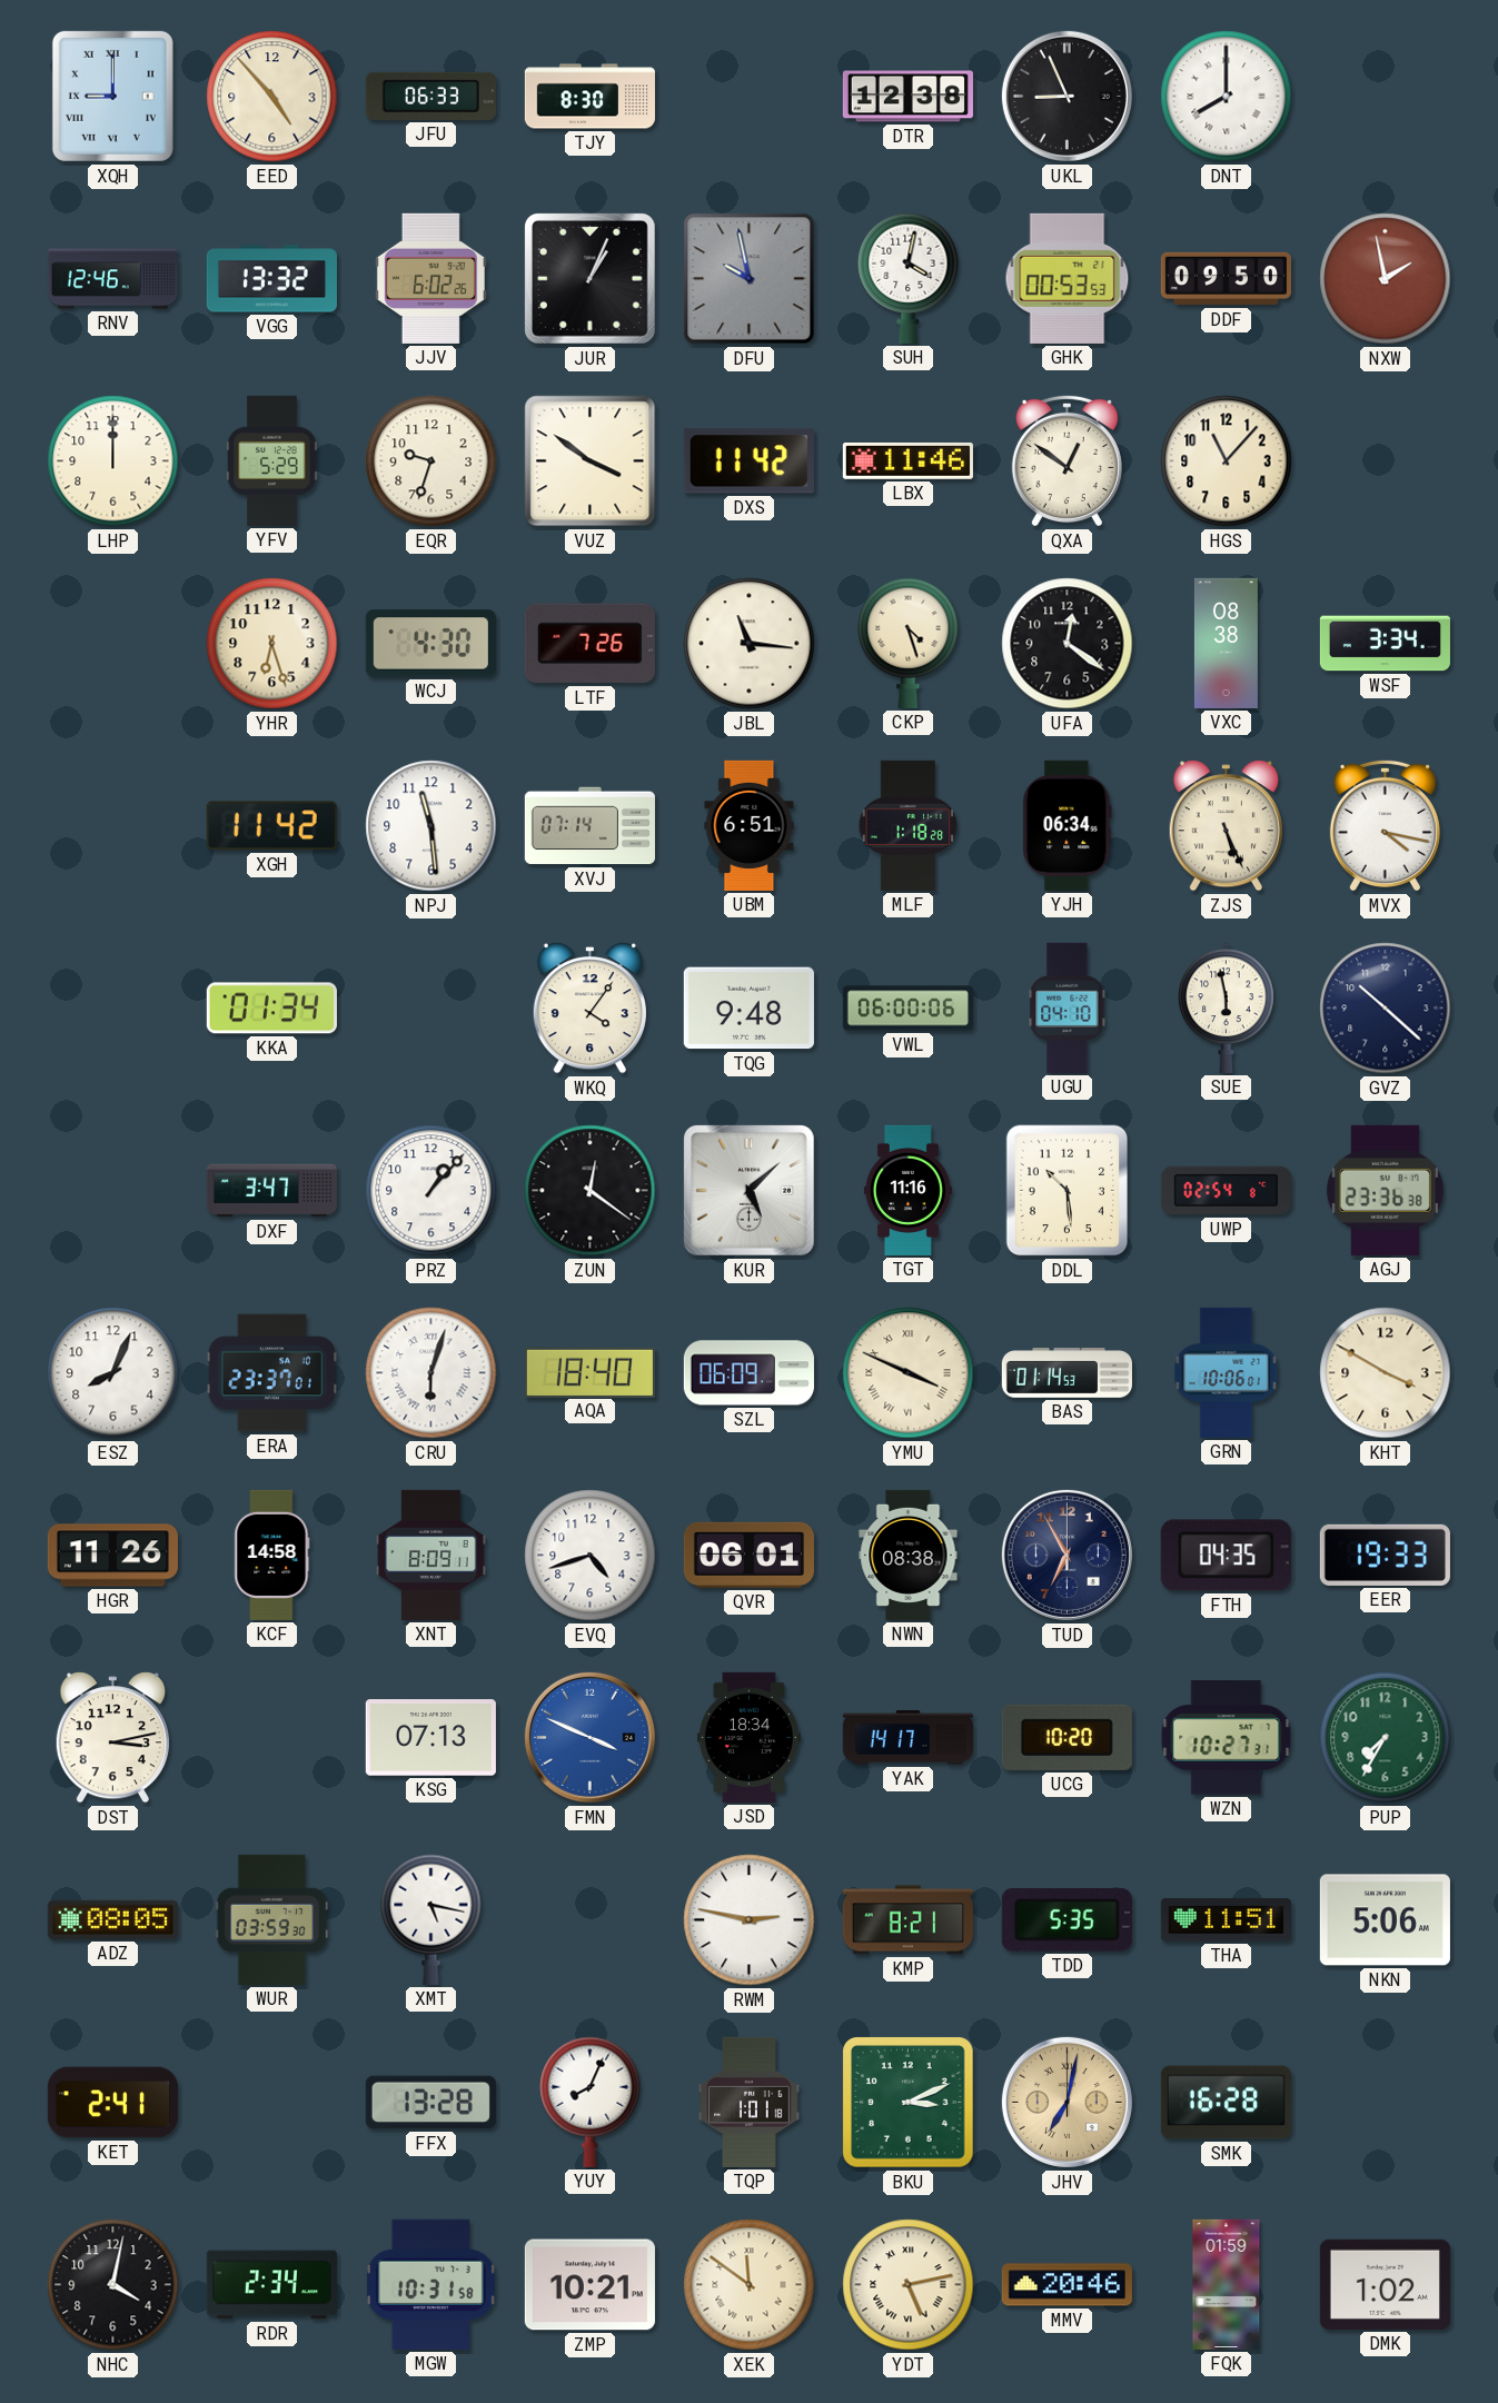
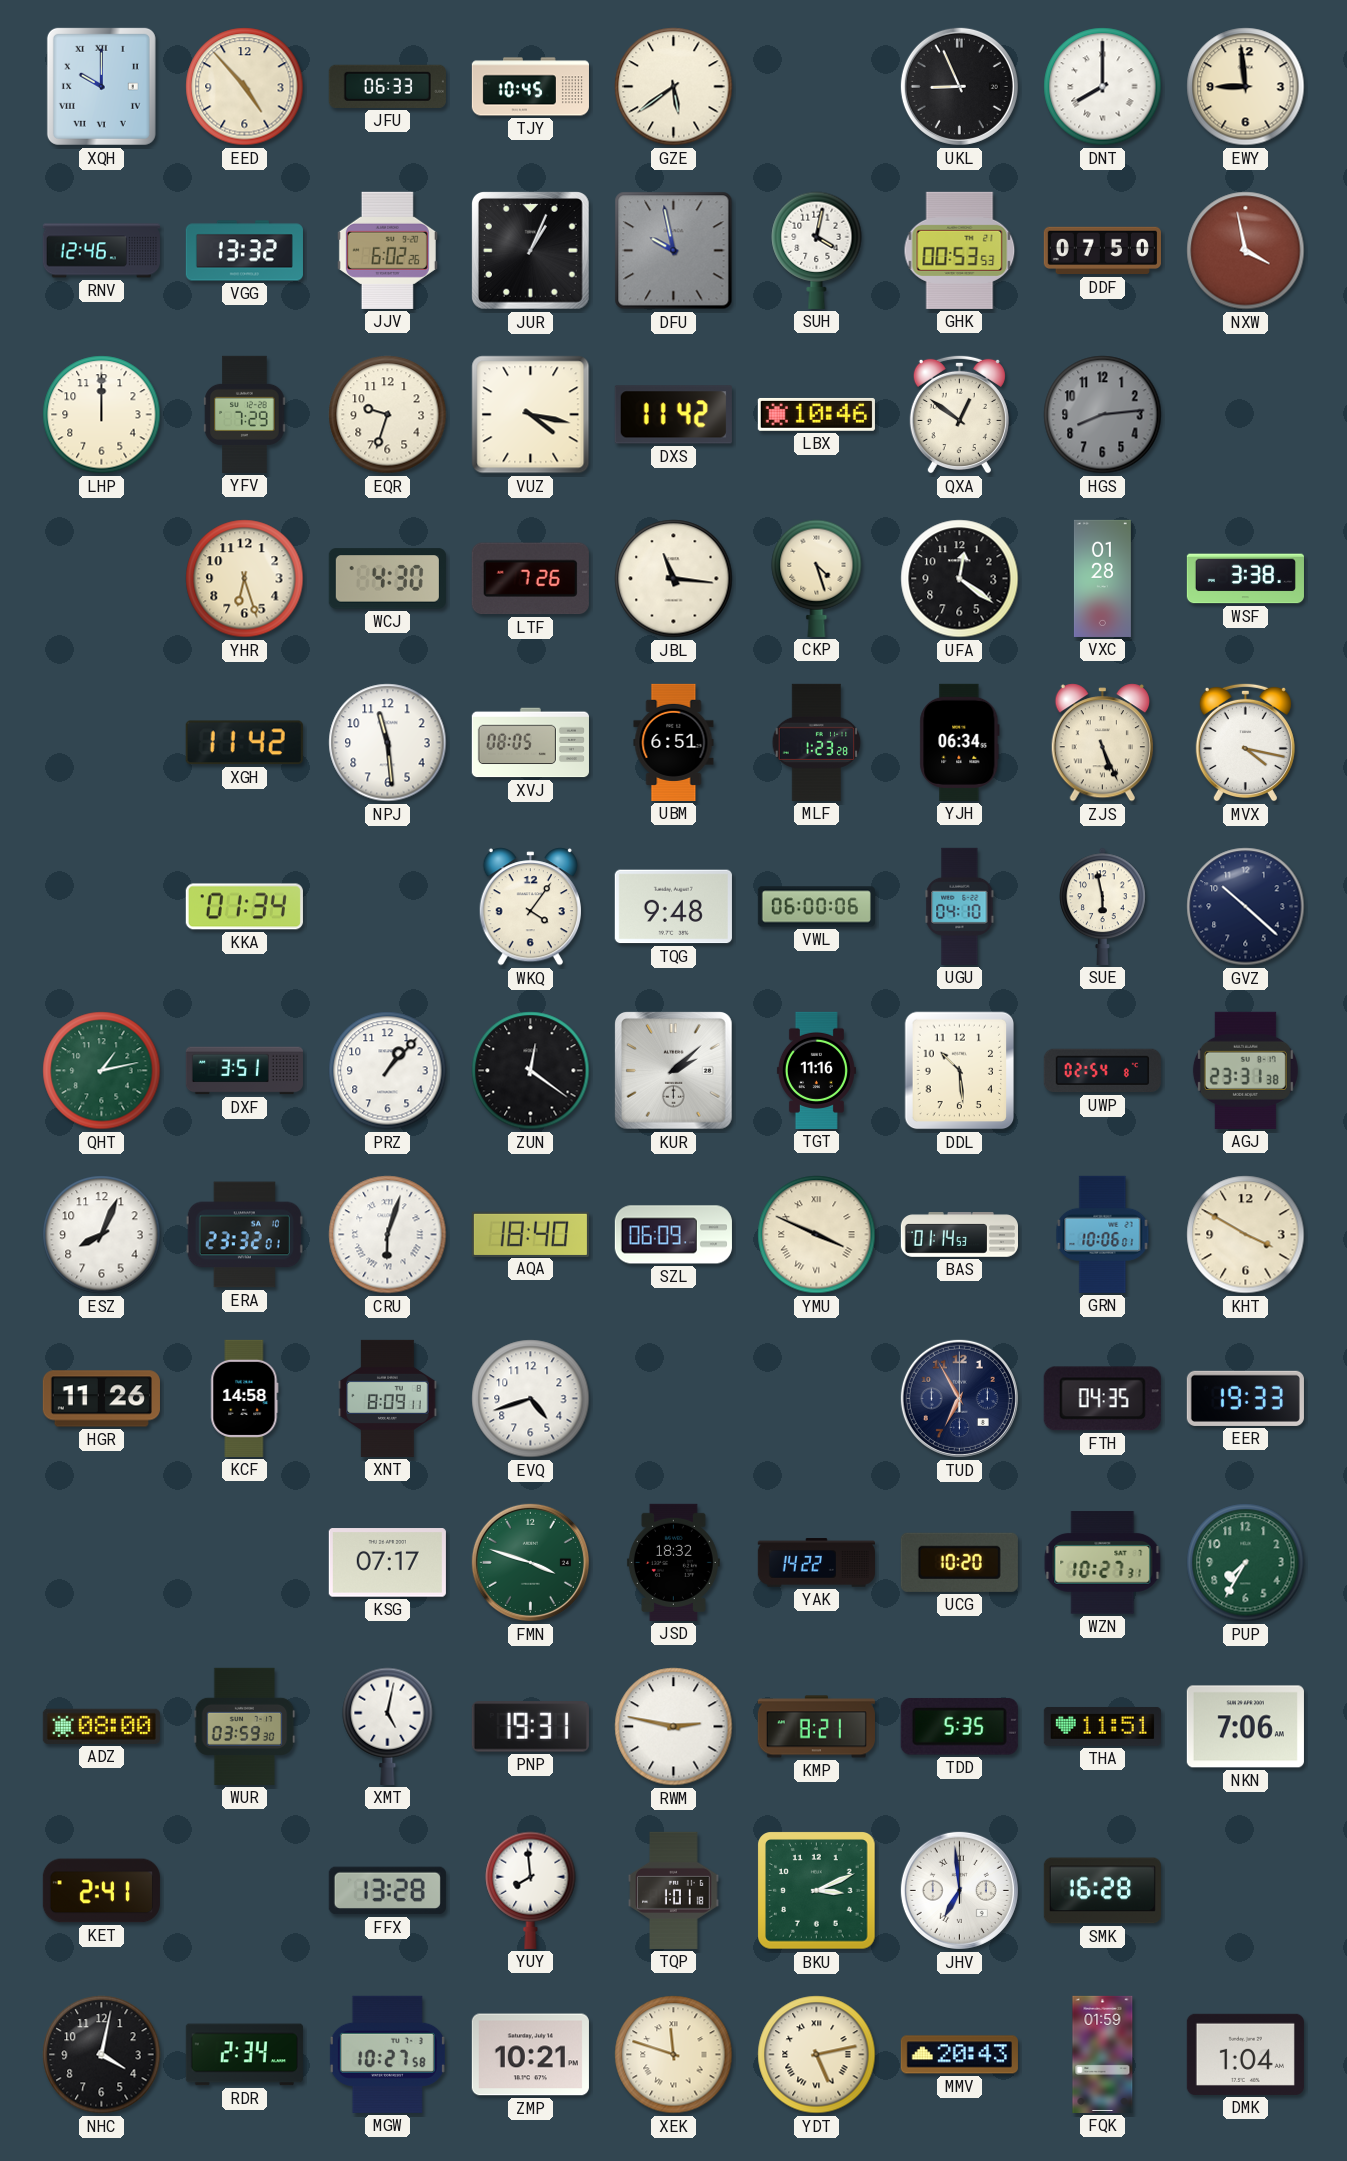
XQH: 9:00 -> 10:00 (101, 86)
TJY: 8:30 -> 10:45 (530, 87)
GZE: none -> 5:39 (674, 87)
DTR: 12:38 -> none (907, 97)
EWY: none -> 8:59 (1246, 87)
DDF: 09:50 -> 07:50 (1102, 251)
NXW: 1:58 -> 3:58 (1246, 251)
YFV: 5:29 -> 7:29 (245, 414)
VUZ: 3:51 -> 4:17 (531, 415)
LBX: 11:46 -> 10:46 (816, 414)
HGS: 11:07 -> 8:14 (1103, 415)
HGS dial: cream -> grey (1103, 415)
VXC: 08:38 -> 01:28 (1102, 578)
WSF: 3:34 -> 3:38 (1245, 579)
XVJ: 07:14 -> 08:05 (530, 743)
MLF: 1:18 -> 1:23 (817, 742)
QHT: none -> 1:13 (102, 1071)
DXF: 3:47 -> 3:51 (244, 1071)
KUR: 5:08 -> 2:08 (673, 1070)
AGJ: 23:36 -> 23:31 (1245, 1070)
ERA: 23:37 -> 23:32 (244, 1235)
QVR: 06:01 -> none (748, 1555)
NWN: 08:38 -> none (909, 1555)
DST: 3:13 -> none (112, 1738)
KSG: 07:13 -> 07:17 (387, 1563)
FMN: 3:49 -> 3:48 (530, 1562)
FMN dial: blue -> green (530, 1562)
JSD: 18:34 -> 18:32 (673, 1562)
YAK: 14:17 -> 14:22 (816, 1563)
ADZ: 08:05 -> 08:00 (101, 1726)
XMT: 5:17 -> 5:02 (388, 1726)
PNP: none -> 19:31 (530, 1727)
NKN: 5:06 -> 7:06 (1245, 1727)
YUY: 8:04 -> 7:59 (531, 1890)
JHV: 7:02 -> 6:59 (959, 1890)
JHV dial: champagne -> white (959, 1890)
MGW: 10:31 -> 10:27 (387, 2054)
XEK: 11:51 -> 11:48 (674, 2055)
MMV: 20:46 -> 20:43 (959, 2055)
DMK: 1:02 -> 1:04 (1245, 2054)
